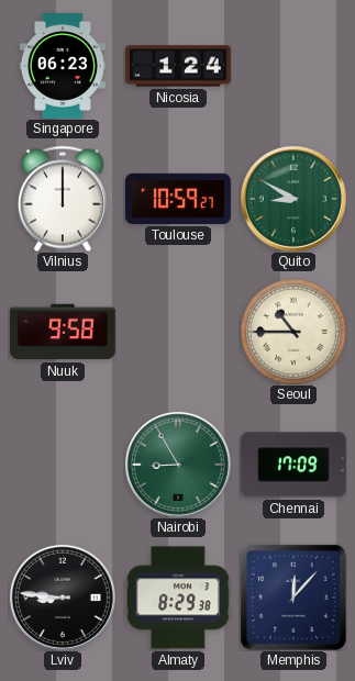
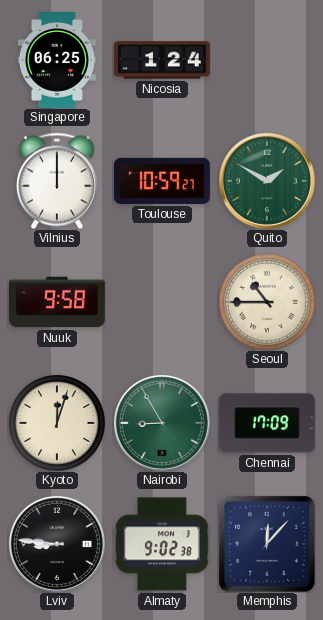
Singapore: 06:23 -> 06:25 (57, 61)
Quito: 8:50 -> 1:50 (267, 181)
Kyoto: none -> 12:03 (57, 423)
Almaty: 8:29 -> 9:02 (162, 544)
